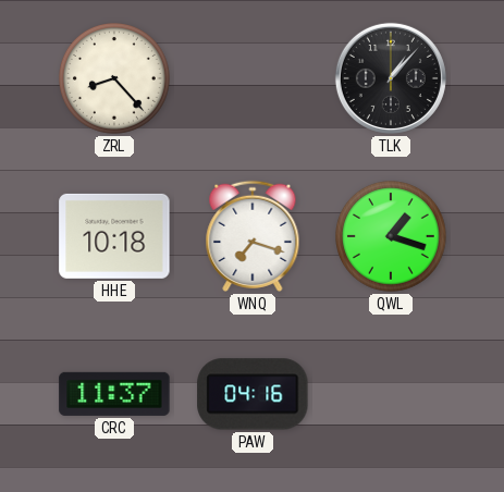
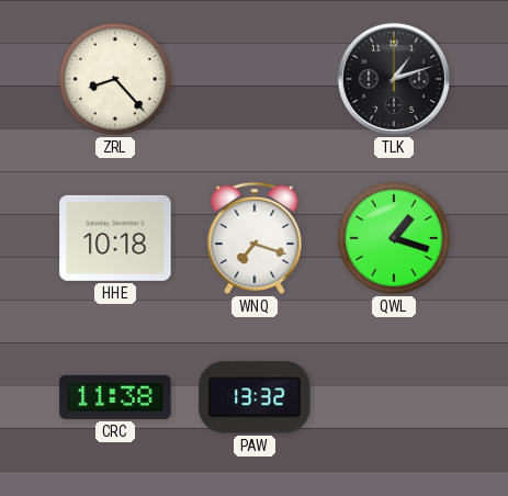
TLK: 1:07 -> 1:12 (394, 79)
CRC: 11:37 -> 11:38 (115, 397)
PAW: 04:16 -> 13:32 (255, 397)
